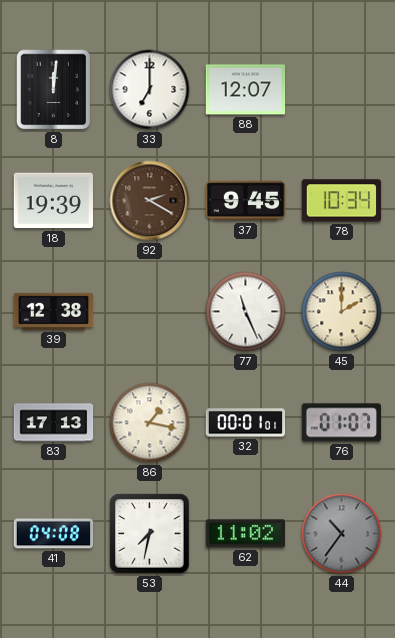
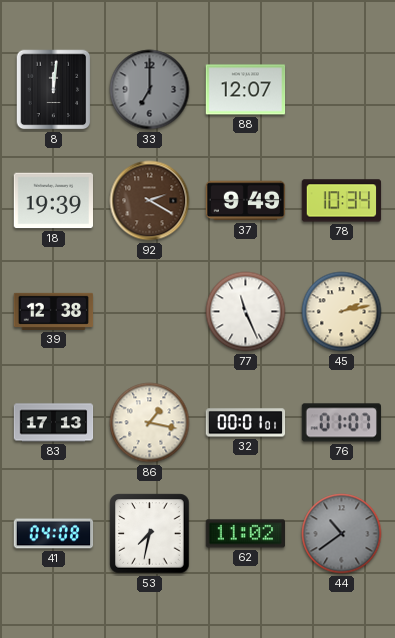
33 dial: white -> grey (150, 90)
37: 9:45 -> 9:49 (246, 201)
45: 2:00 -> 2:13 (342, 312)
44: 10:36 -> 10:39 (342, 534)
